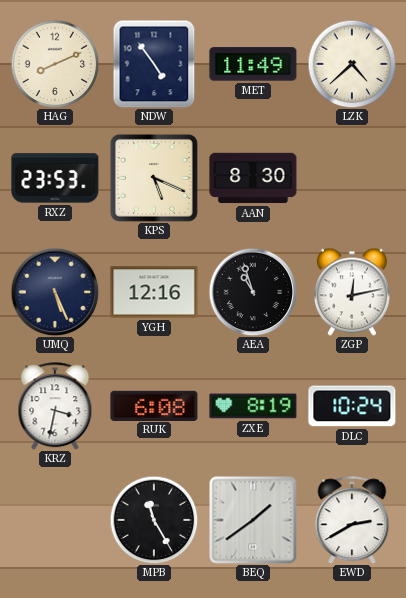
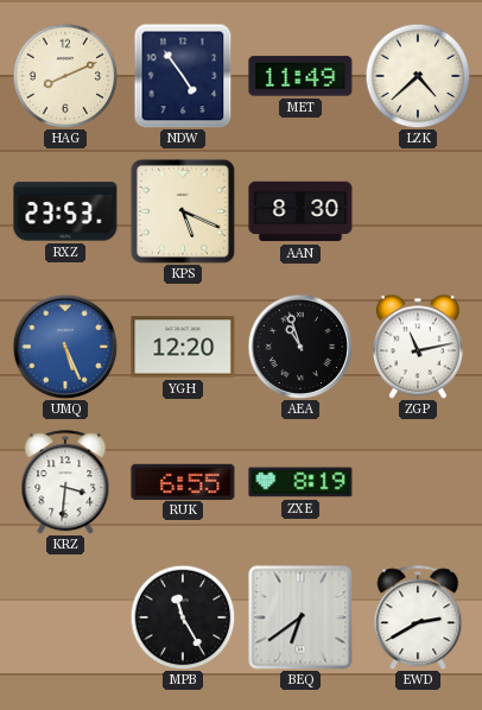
UMQ dial: navy -> blue (65, 347)
YGH: 12:16 -> 12:20 (183, 347)
ZGP: 12:13 -> 11:13 (418, 347)
KRZ: 3:32 -> 3:31 (65, 482)
RUK: 6:08 -> 6:55 (183, 481)
DLC: 10:24 -> none (352, 406)
BEQ: 1:39 -> 6:39 (300, 617)
